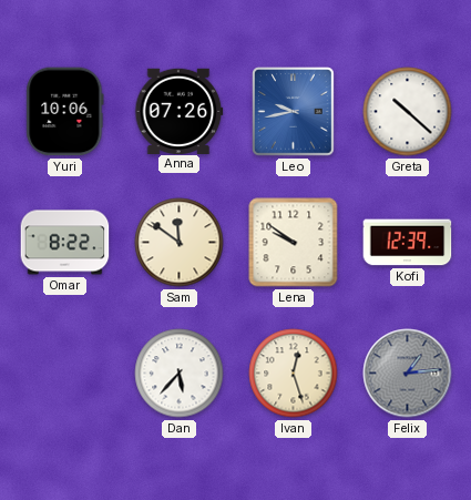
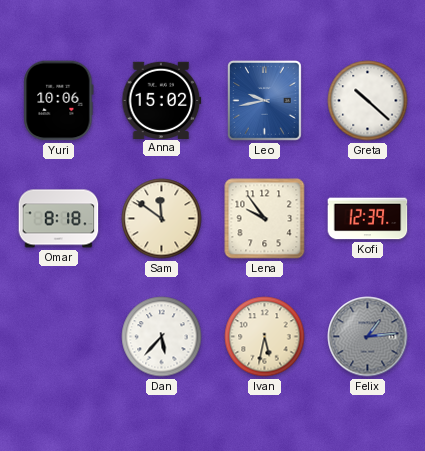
Anna: 07:26 -> 15:02 (162, 100)
Omar: 8:22 -> 8:18 (59, 219)
Lena: 9:51 -> 9:54 (265, 219)
Ivan: 12:27 -> 5:32 (265, 337)
